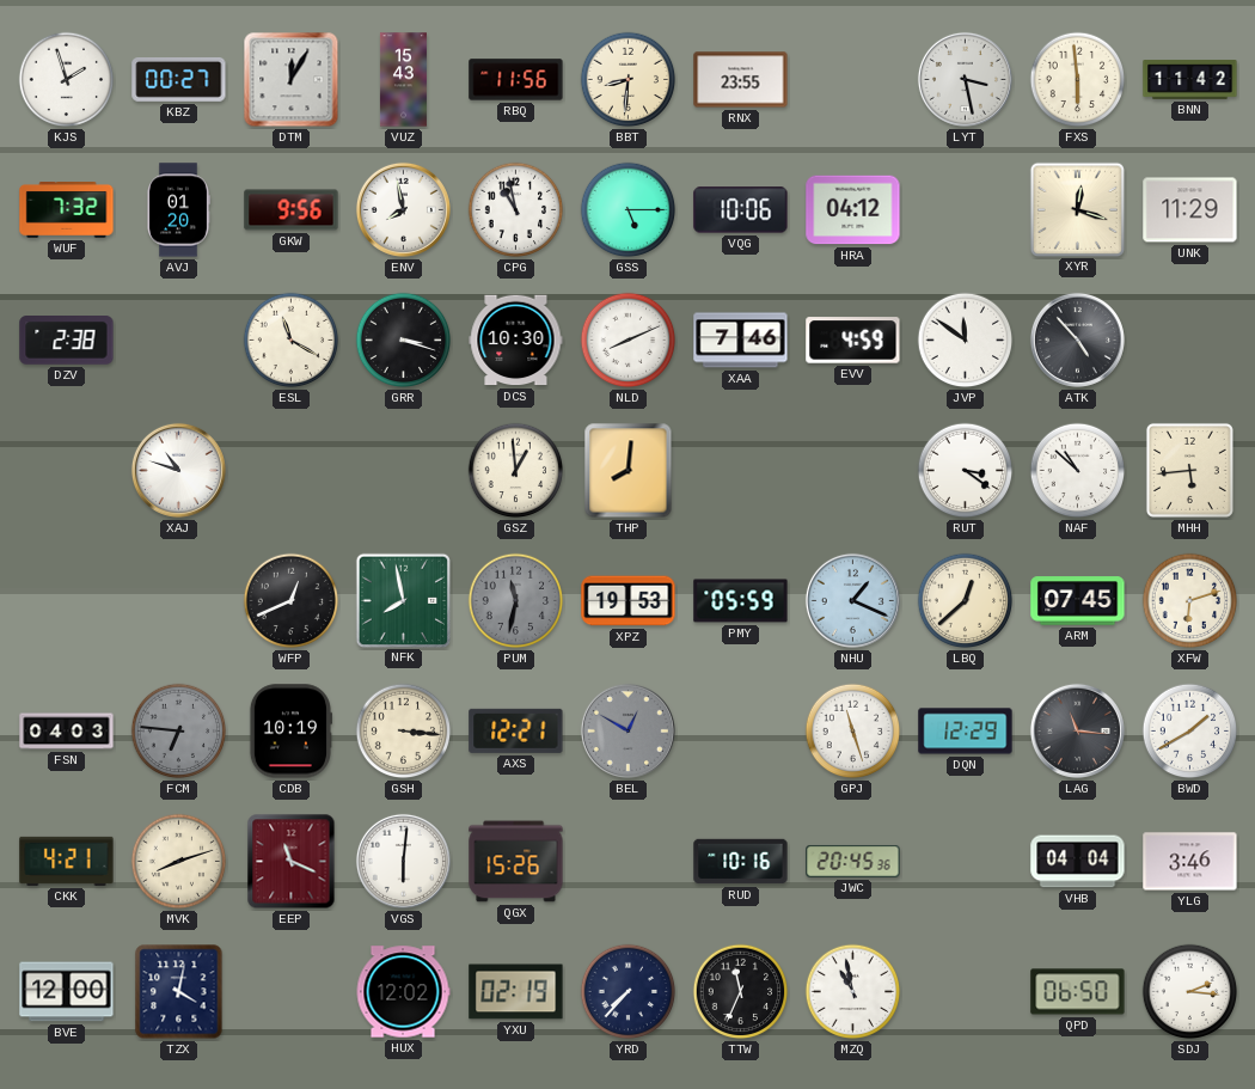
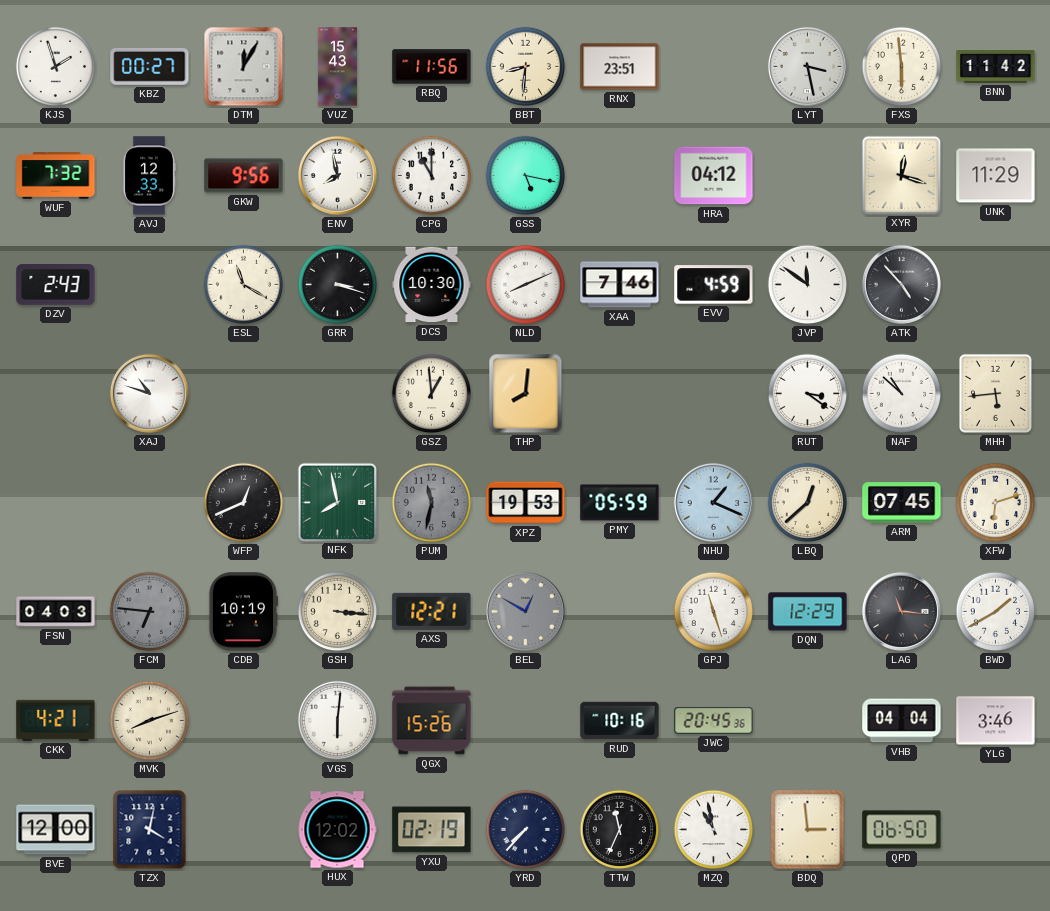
RNX: 23:55 -> 23:51 (620, 67)
AVJ: 01:20 -> 12:33 (150, 176)
CPG: 10:58 -> 11:00 (432, 176)
GSS: 5:15 -> 5:17 (526, 176)
VQG: 10:06 -> none (741, 210)
DZV: 2:38 -> 2:43 (56, 285)
EEP: 11:19 -> none (292, 862)
BDQ: none -> 2:59 (808, 830)
SDJ: 2:16 -> none (1190, 992)
